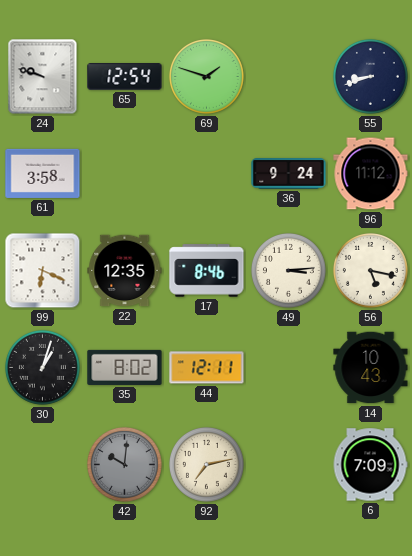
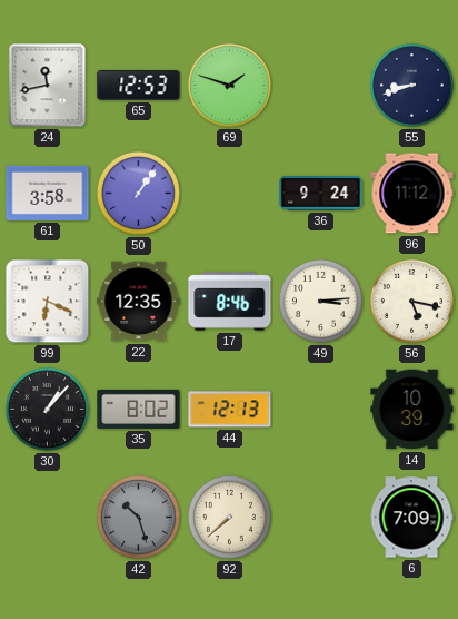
24: 9:48 -> 11:43 (48, 86)
65: 12:54 -> 12:53 (139, 86)
50: none -> 1:06 (138, 193)
30: 1:03 -> 1:07 (47, 409)
44: 12:11 -> 12:13 (230, 410)
14: 10:43 -> 10:39 (412, 410)
42: 10:01 -> 10:27 (138, 517)
92: 7:13 -> 7:38 (229, 517)
